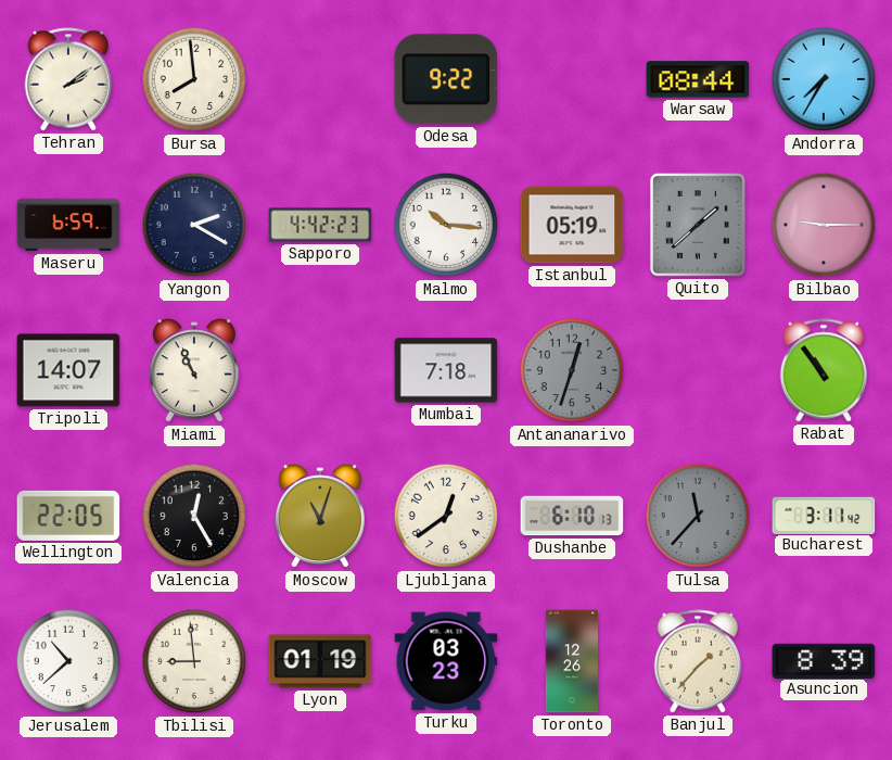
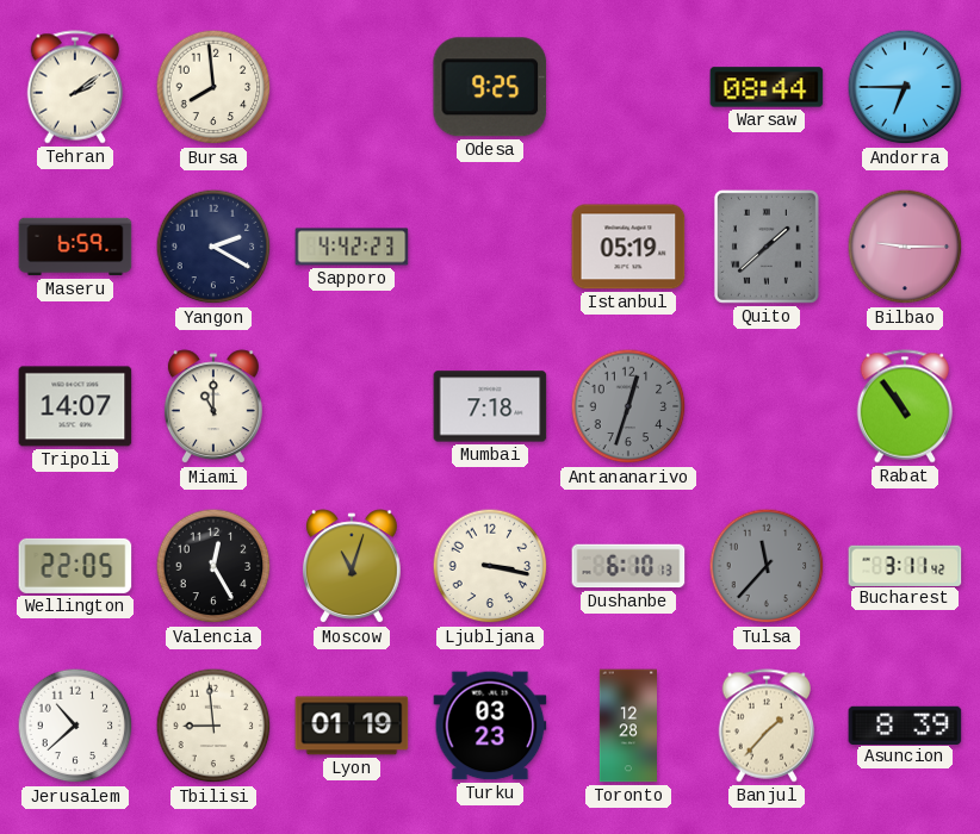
Odesa: 9:22 -> 9:25 (490, 87)
Andorra: 7:35 -> 6:45 (905, 87)
Malmo: 10:16 -> none (446, 225)
Miami: 10:56 -> 11:00 (213, 407)
Ljubljana: 12:39 -> 3:17 (490, 566)
Toronto: 12:26 -> 12:28 (627, 726)
